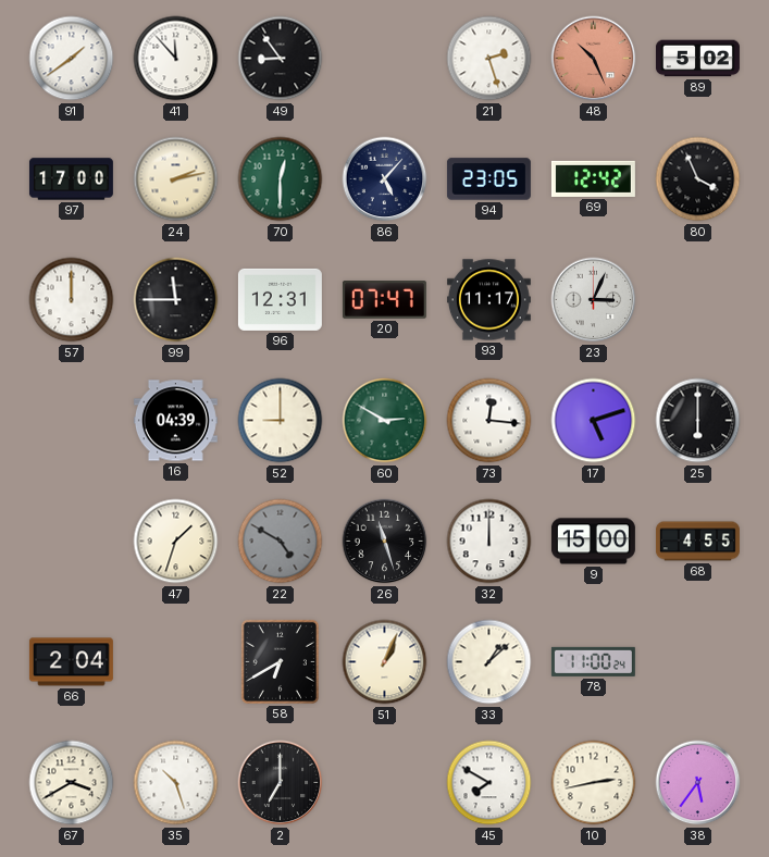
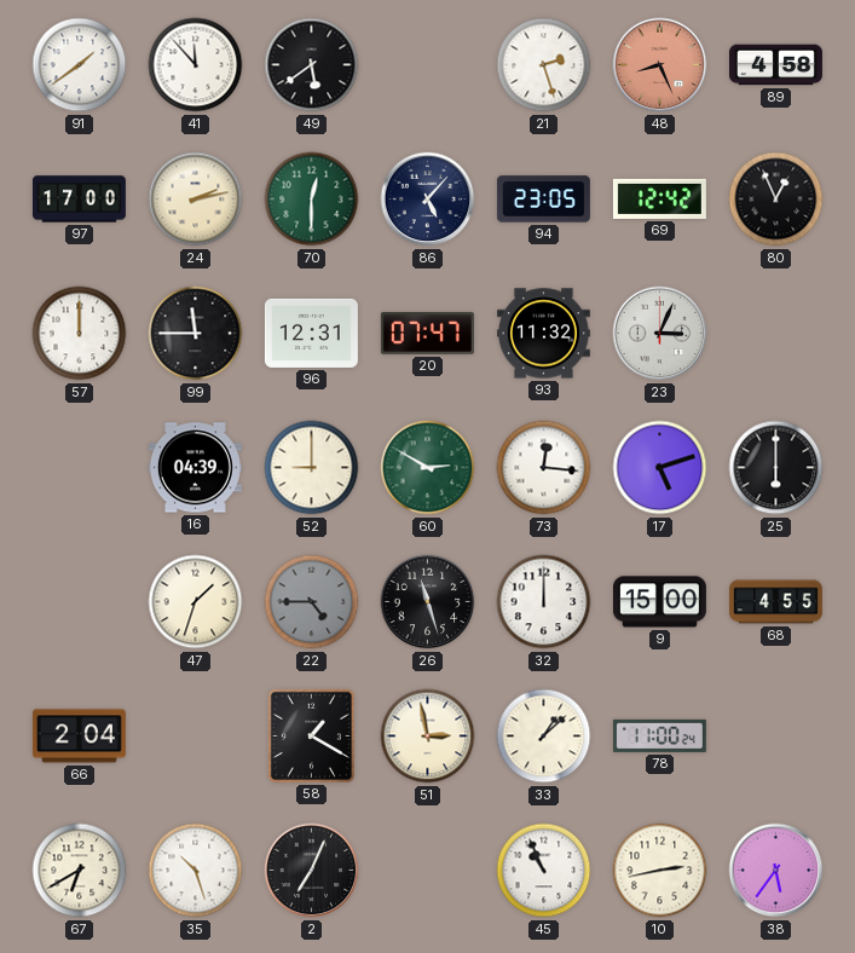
49: 8:54 -> 5:39 (312, 65)
48: 10:26 -> 8:26 (660, 65)
89: 5:02 -> 4:58 (775, 65)
80: 3:56 -> 12:56 (776, 200)
93: 11:17 -> 11:32 (543, 334)
22: 4:50 -> 4:45 (312, 602)
58: 6:40 -> 1:20 (311, 735)
51: 1:04 -> 2:58 (428, 737)
67: 3:40 -> 6:40 (80, 871)
2: 7:00 -> 7:04 (312, 871)
45: 7:50 -> 10:56 (544, 871)
